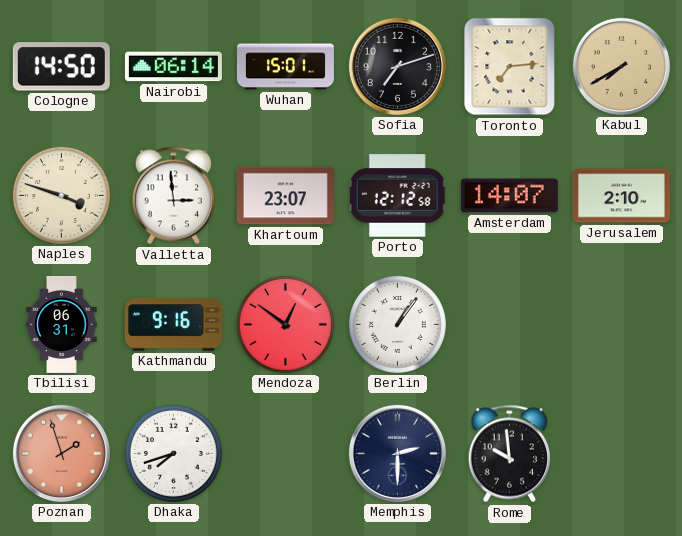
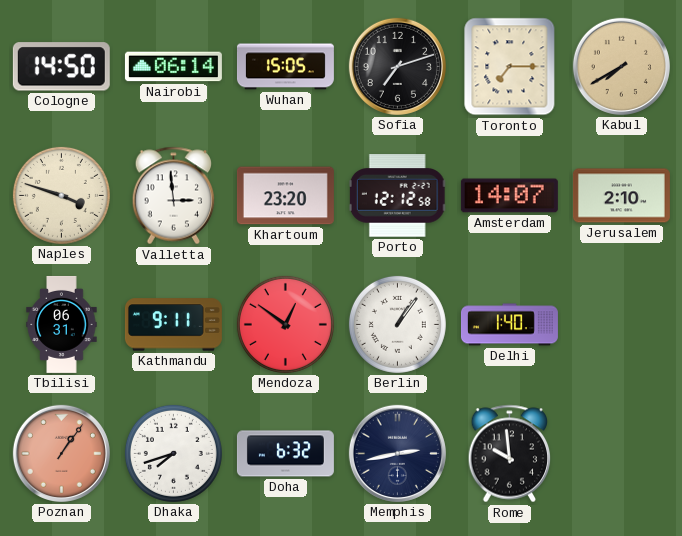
Wuhan: 15:01 -> 15:05 (285, 67)
Toronto: 7:14 -> 7:15 (510, 67)
Khartoum: 23:07 -> 23:20 (285, 196)
Kathmandu: 9:16 -> 9:11 (173, 325)
Delhi: none -> 1:40 (509, 325)
Poznan: 1:57 -> 1:06 (61, 453)
Doha: none -> 6:32 (285, 454)
Memphis: 2:30 -> 2:43 (397, 453)
